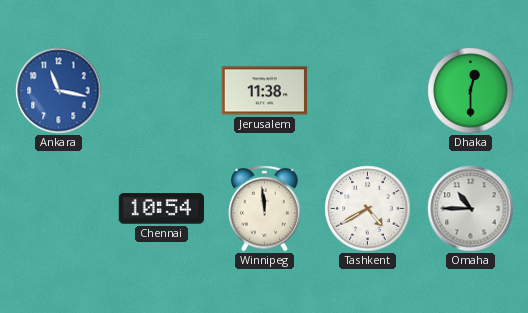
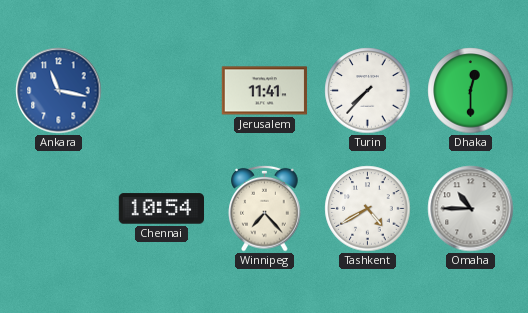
Jerusalem: 11:38 -> 11:41 (265, 91)
Turin: none -> 7:37 (368, 91)
Winnipeg: 11:59 -> 7:23 (265, 208)
